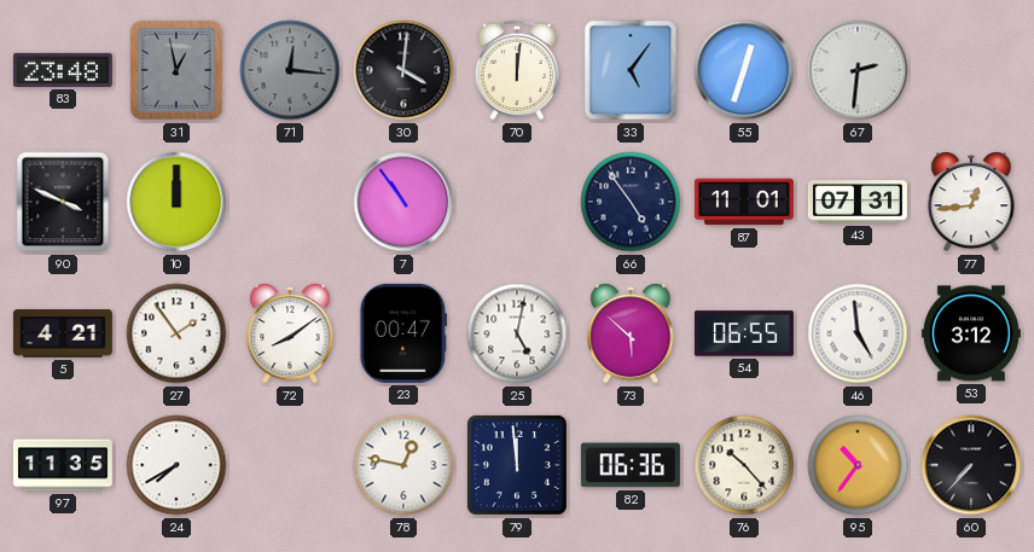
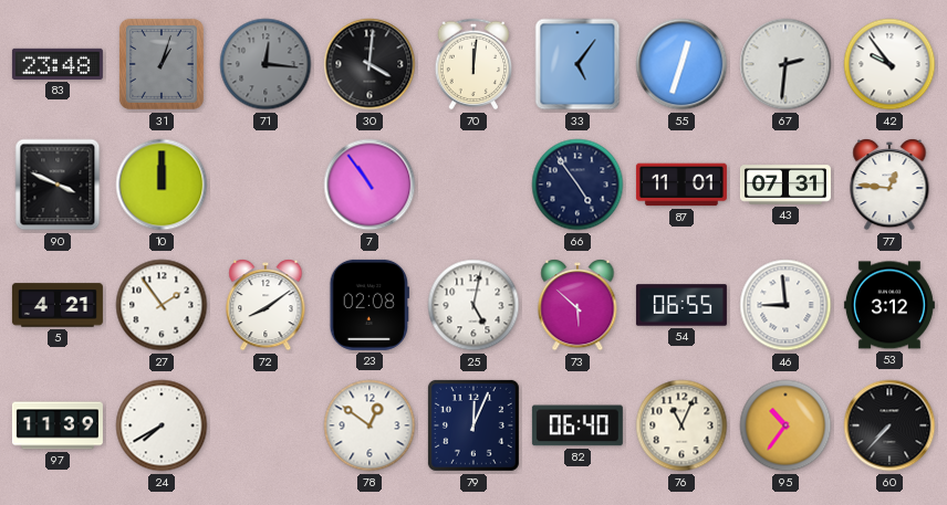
31: 12:58 -> 1:03 (162, 64)
42: none -> 9:54 (889, 64)
77: 12:44 -> 12:46 (889, 185)
23: 00:47 -> 02:08 (370, 305)
46: 4:59 -> 8:59 (785, 305)
97: 11:35 -> 11:39 (58, 425)
78: 12:47 -> 12:51 (370, 425)
79: 11:59 -> 12:04 (473, 425)
82: 06:36 -> 06:40 (577, 425)
76: 10:23 -> 11:04 (681, 425)
